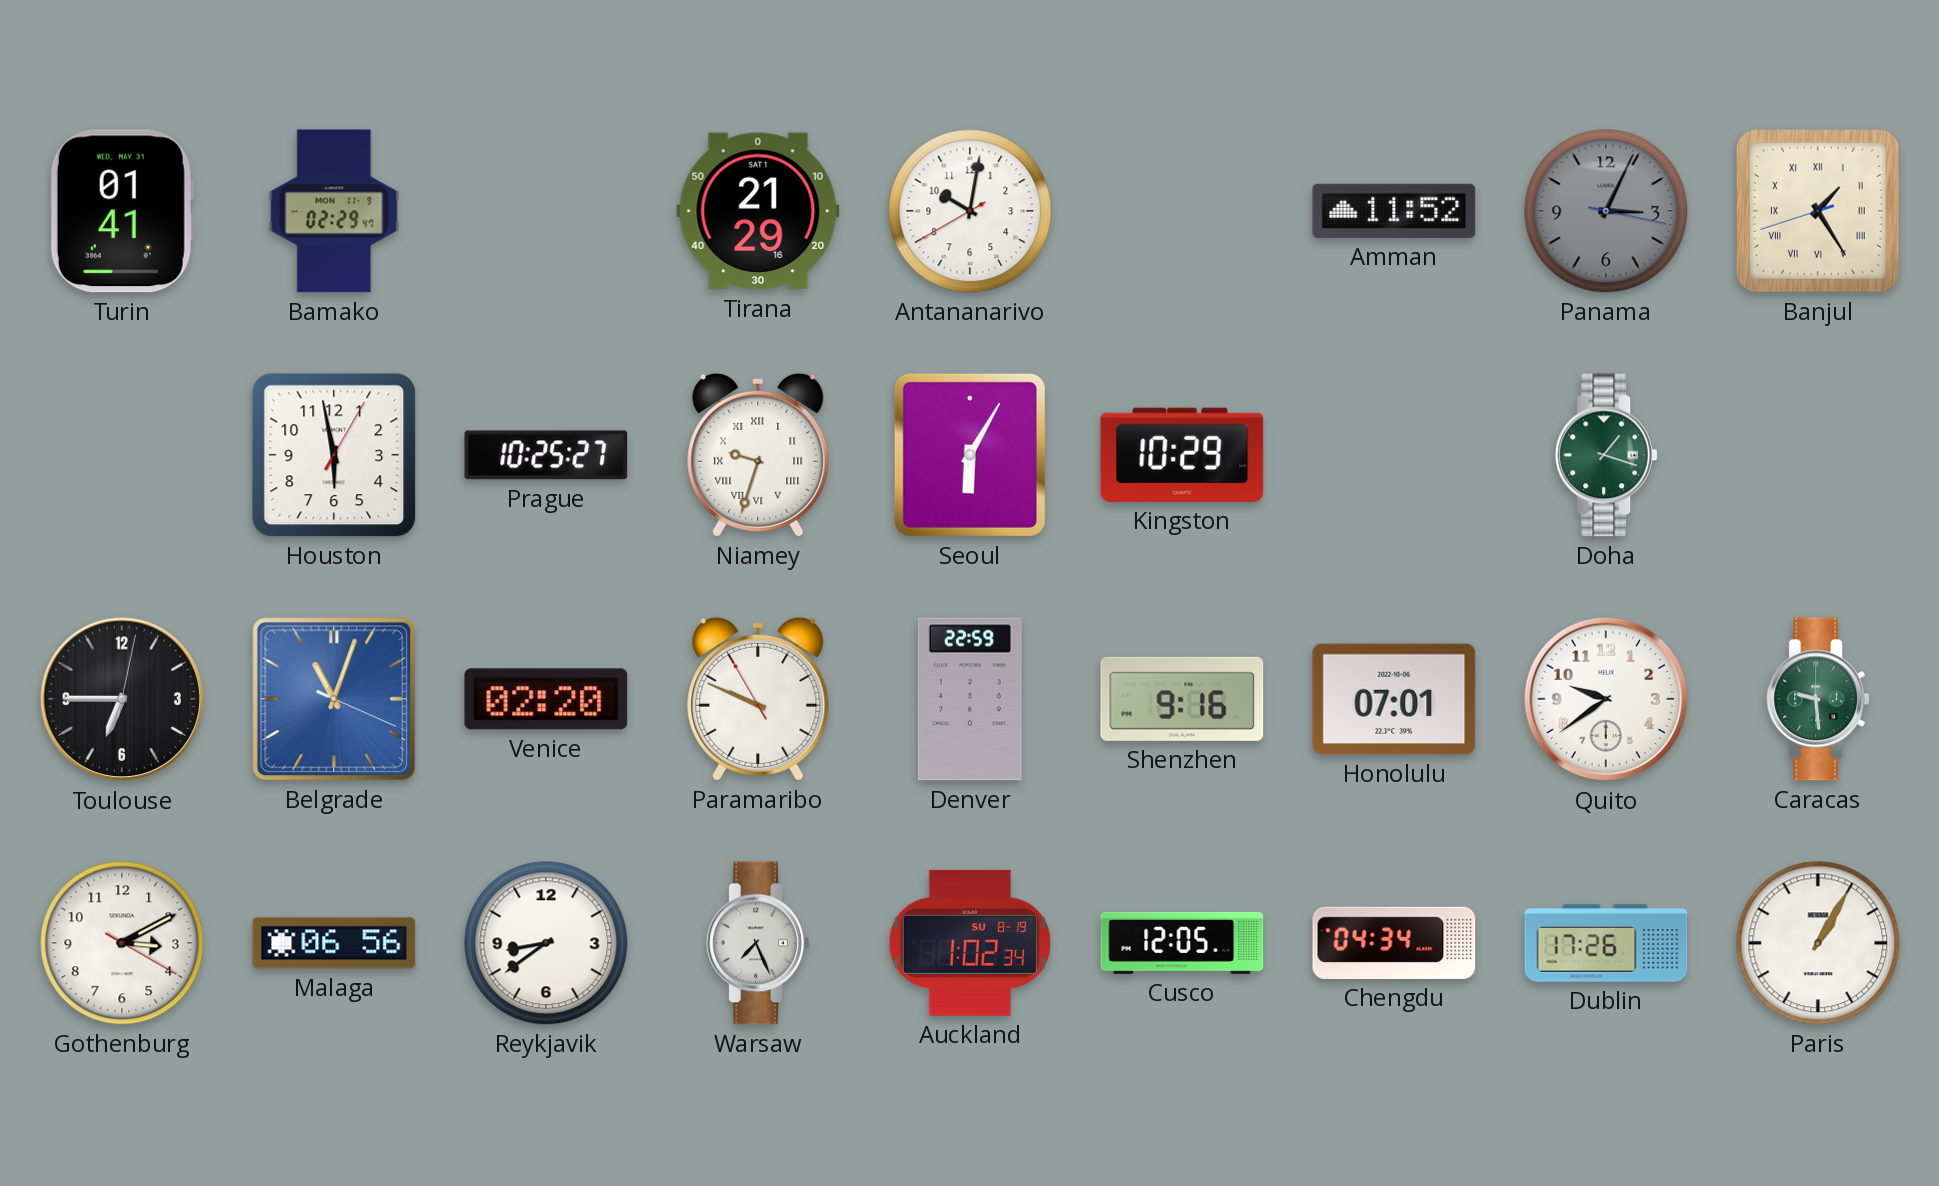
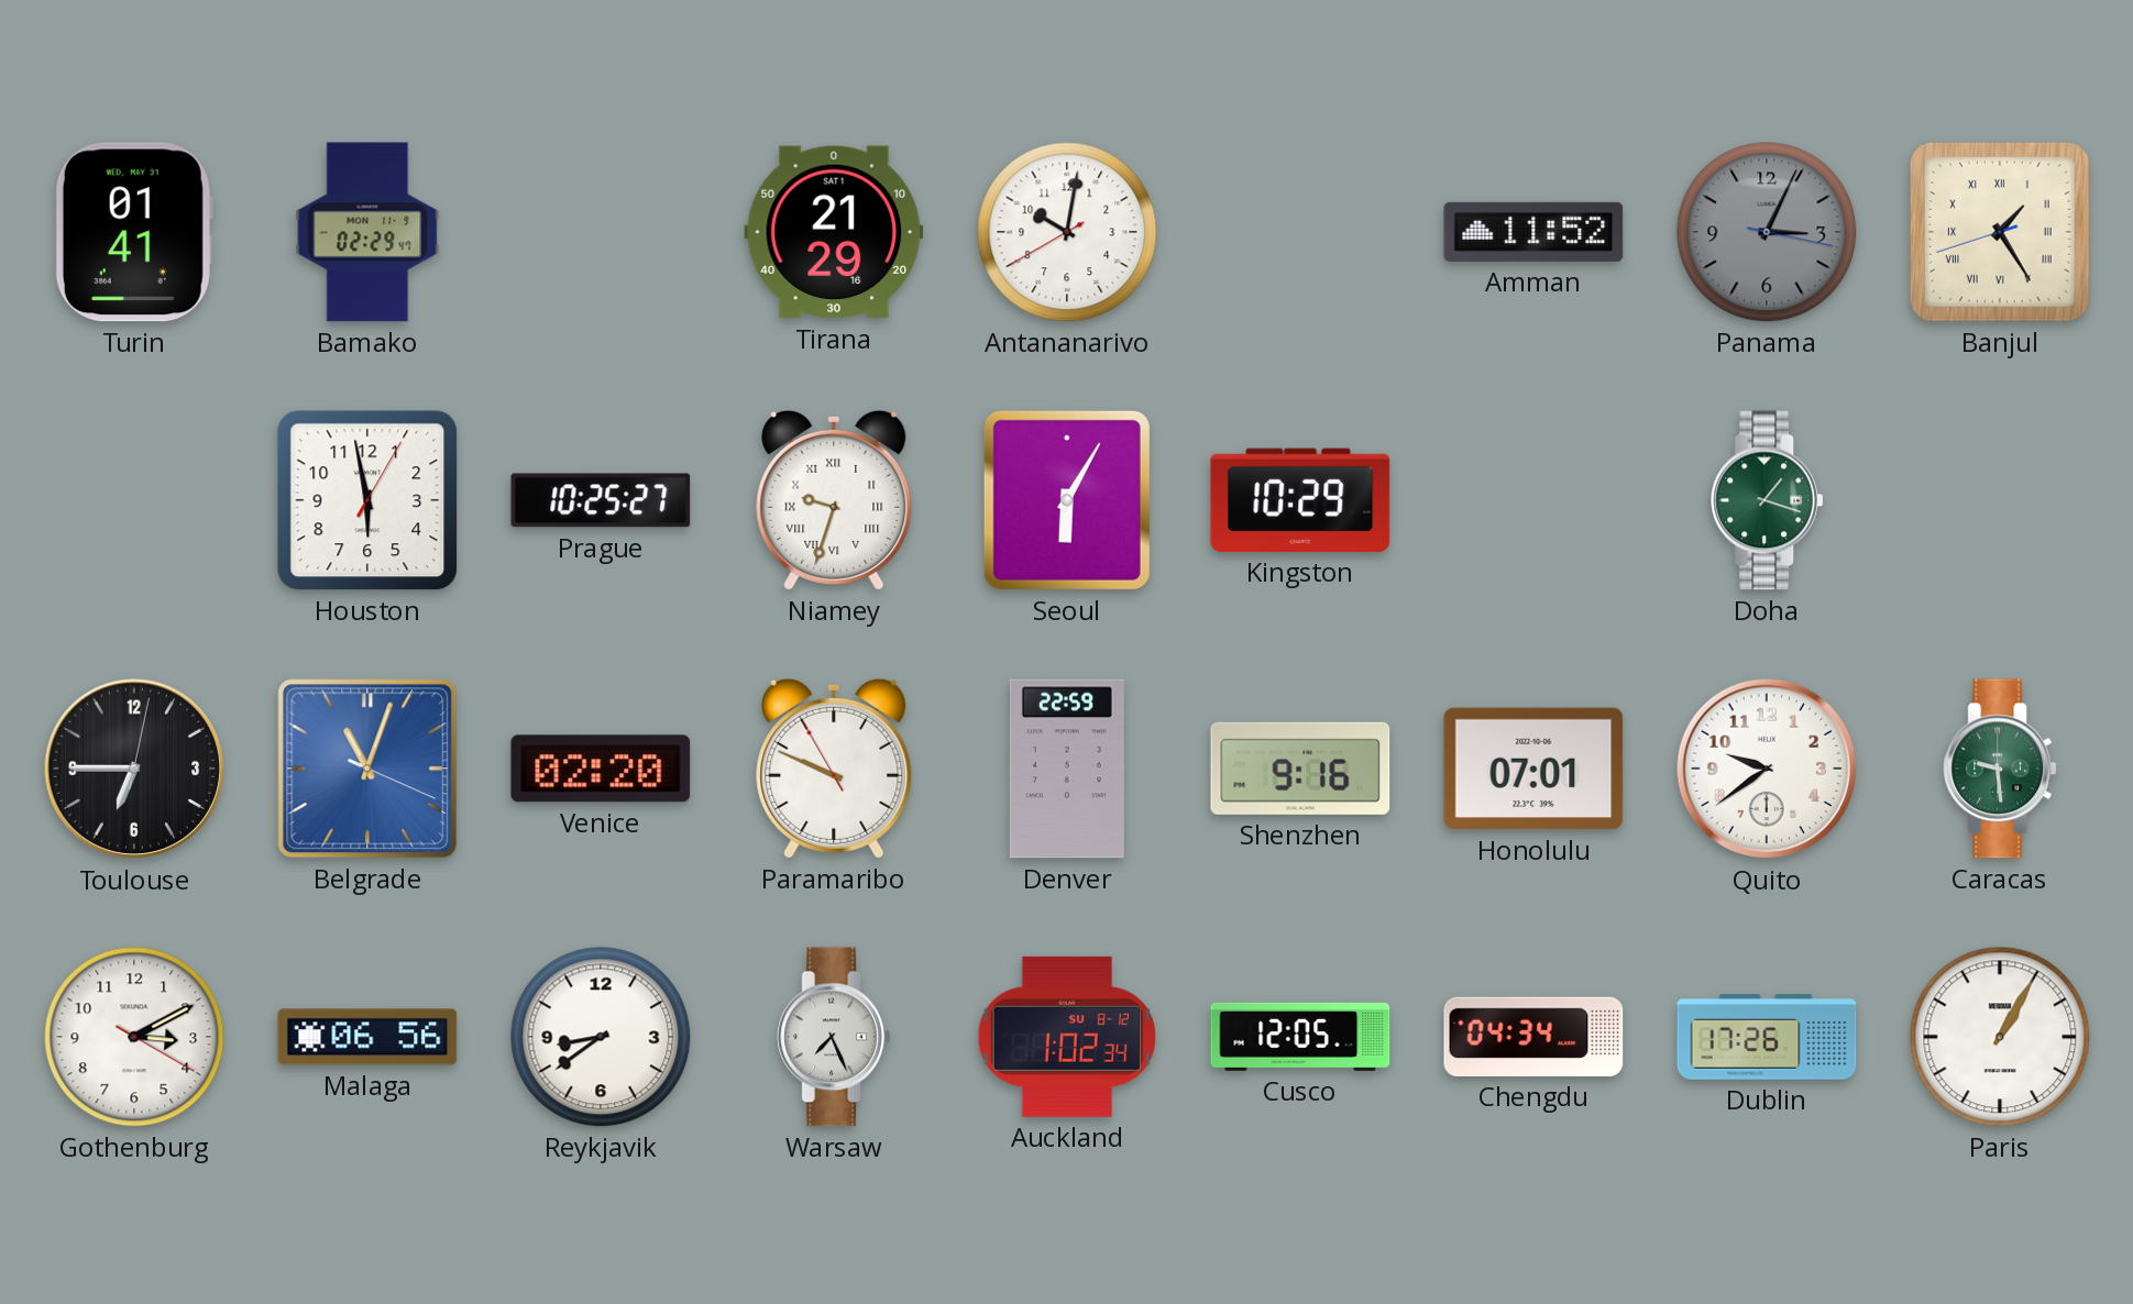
Auckland date: SU 8-19 -> SU 8-12 (1067, 1037)
